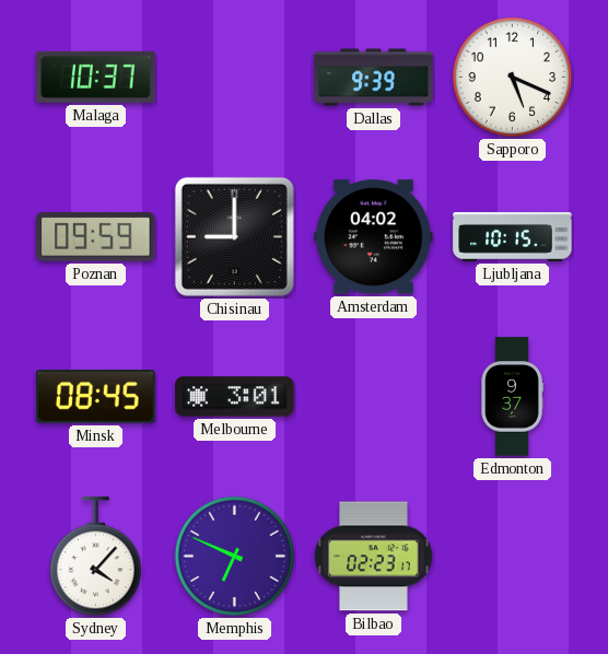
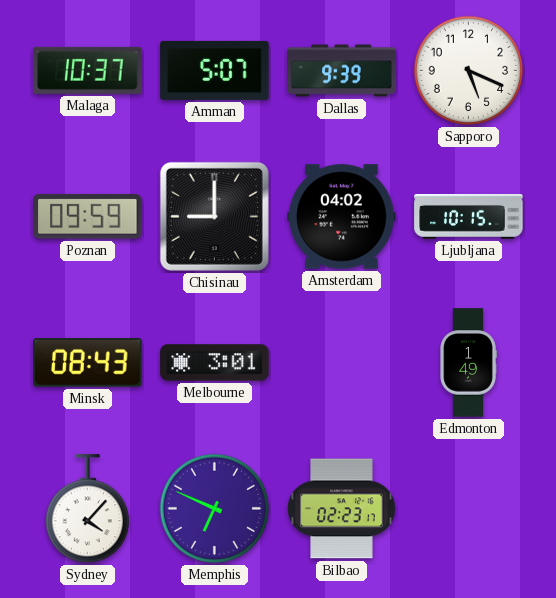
Amman: none -> 5:07 (215, 70)
Minsk: 08:45 -> 08:43 (88, 363)
Edmonton: 9:37 -> 1:49 (468, 363)
